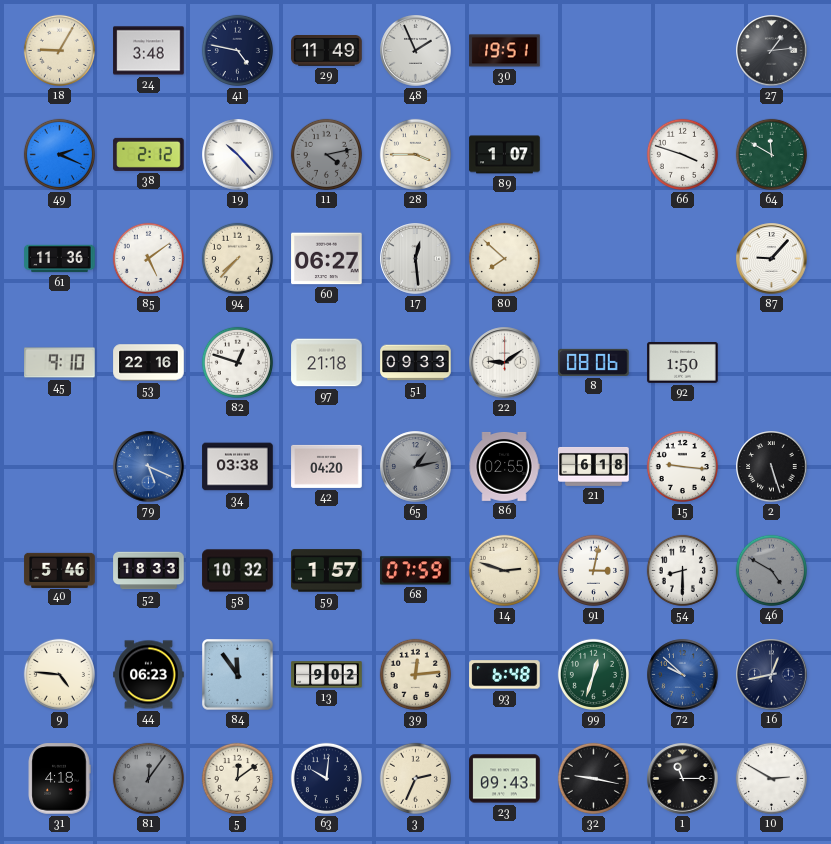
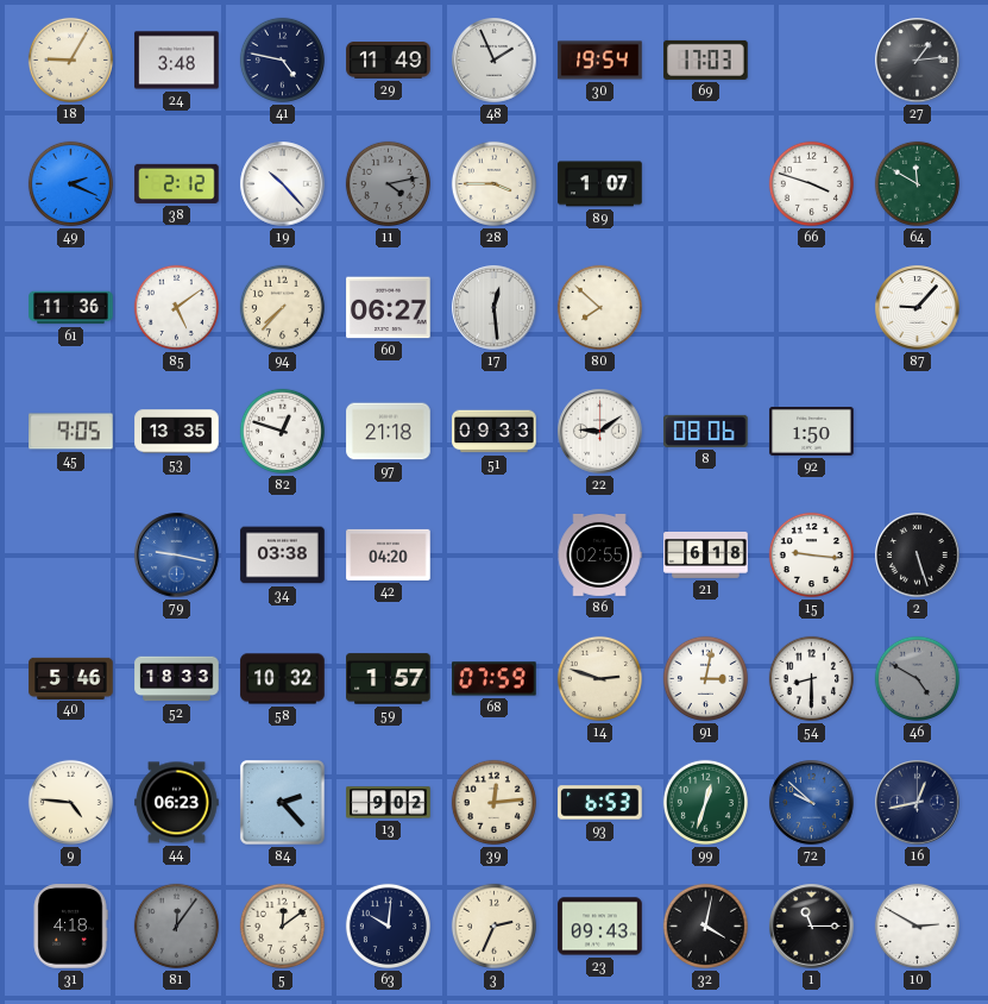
30: 19:51 -> 19:54 (600, 61)
69: none -> 17:03 (706, 59)
45: 9:10 -> 9:05 (71, 432)
53: 22:16 -> 13:35 (177, 432)
79: 5:19 -> 9:17 (177, 556)
65: 1:13 -> none (416, 467)
84: 11:54 -> 2:23 (283, 803)
93: 6:48 -> 6:53 (600, 803)
32: 9:17 -> 4:02 (705, 925)
